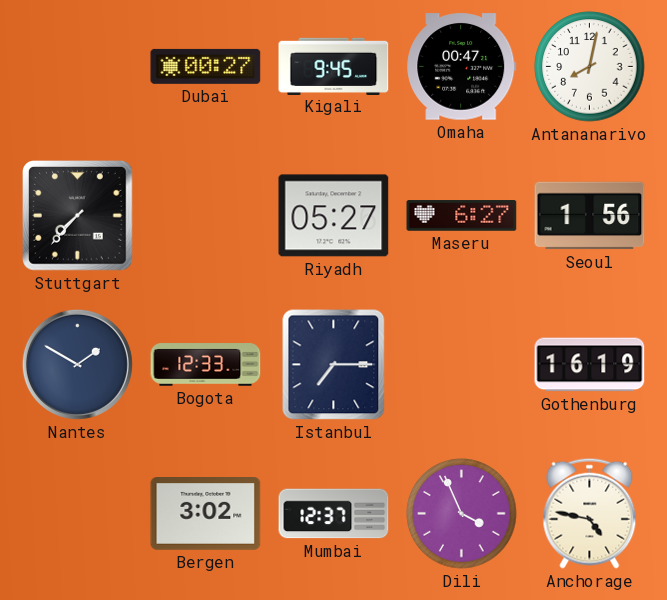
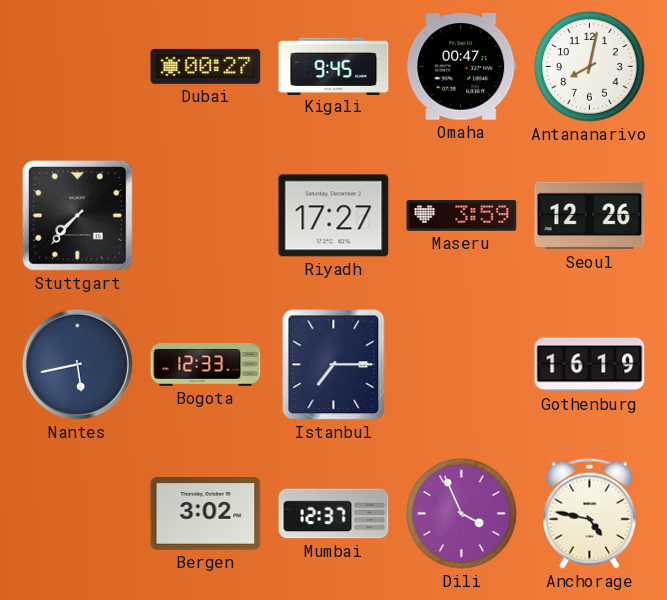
Riyadh: 05:27 -> 17:27 (334, 216)
Maseru: 6:27 -> 3:59 (462, 216)
Seoul: 1:56 -> 12:26 (590, 216)
Nantes: 1:50 -> 5:43 (77, 364)
